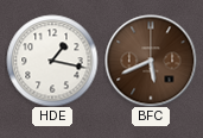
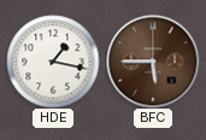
BFC: 5:41 -> 5:45 (153, 62)
